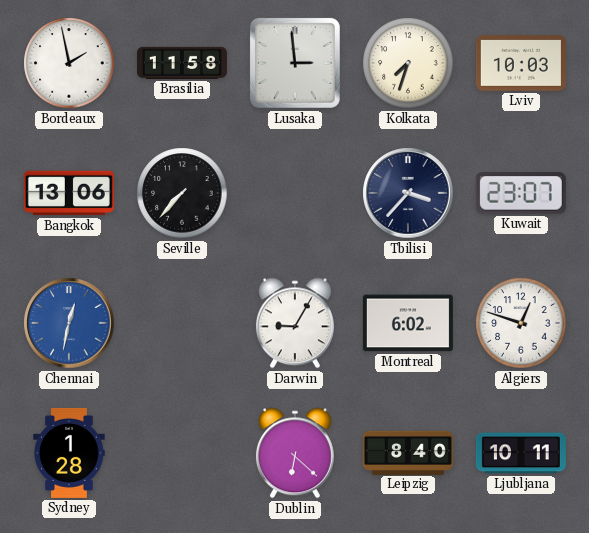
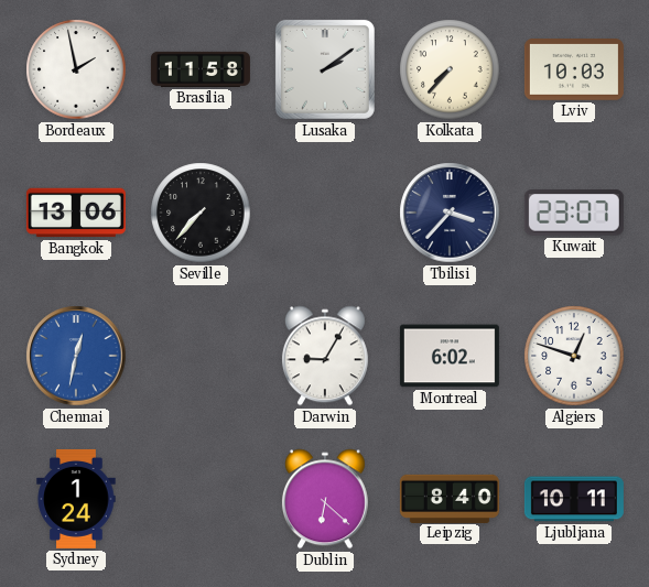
Lusaka: 2:59 -> 2:09 (325, 69)
Kolkata: 7:33 -> 7:37 (450, 69)
Sydney: 1:28 -> 1:24 (76, 499)
